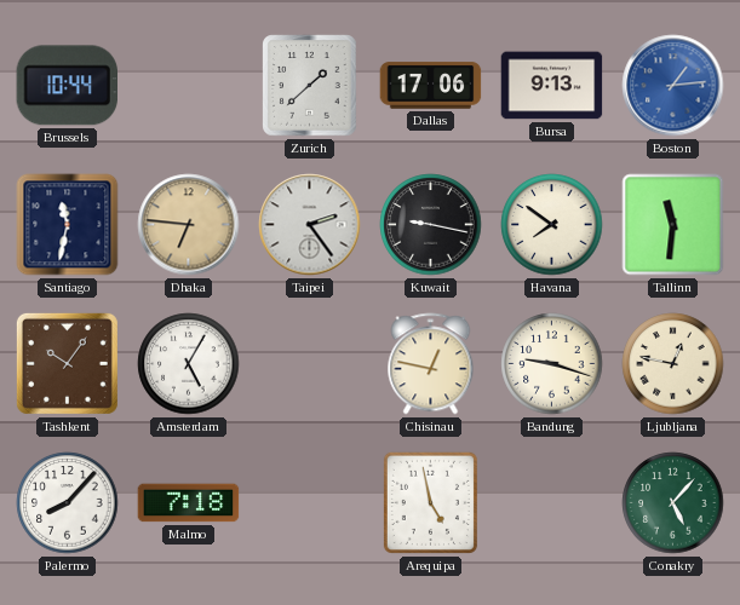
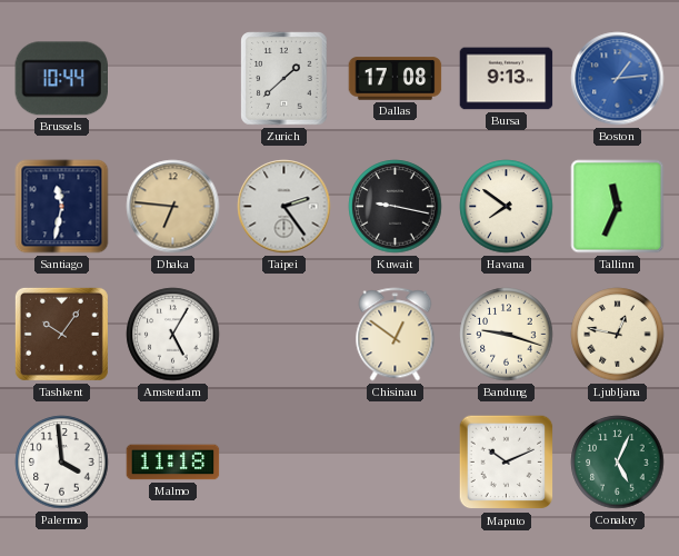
Dallas: 17:06 -> 17:08 (396, 79)
Tallinn: 11:31 -> 11:34 (618, 207)
Chisinau: 12:47 -> 12:51 (396, 335)
Palermo: 8:07 -> 3:59 (62, 463)
Malmo: 7:18 -> 11:18 (173, 463)
Arequipa: 4:58 -> none (430, 502)
Maputo: none -> 10:11 (507, 463)
Conakry: 5:07 -> 5:04 (618, 463)
